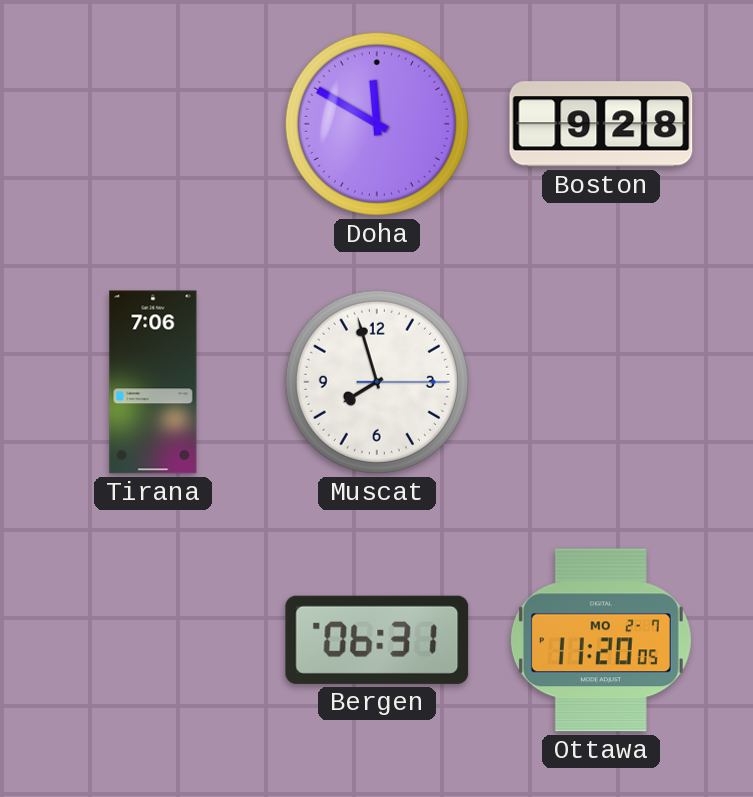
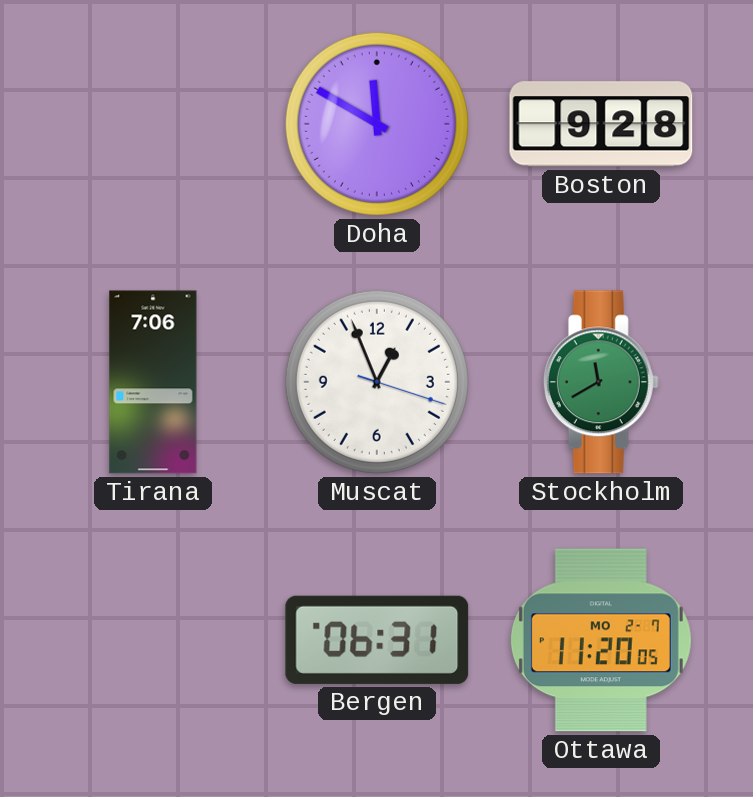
Muscat: 7:57 -> 12:56 (377, 382)
Stockholm: none -> 11:40 (601, 382)
